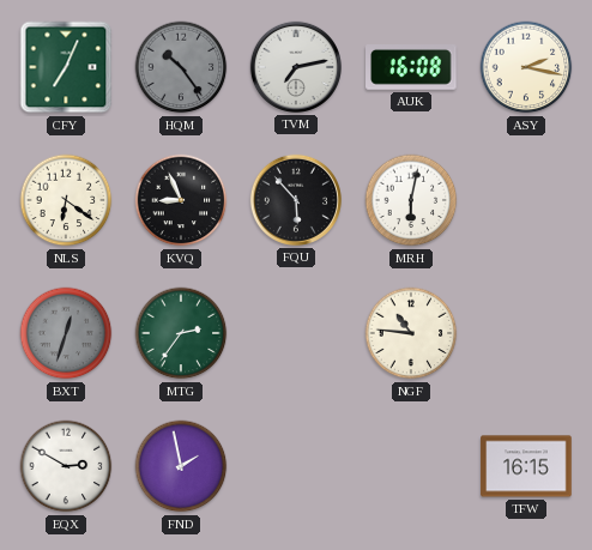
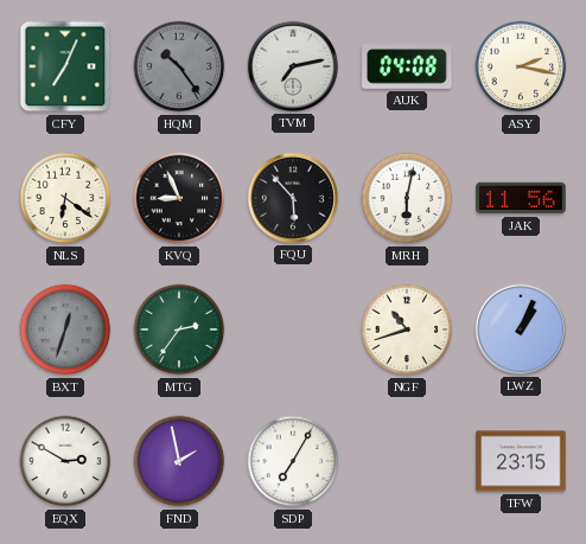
AUK: 16:08 -> 04:08 (407, 68)
JAK: none -> 11:56 (521, 198)
NGF: 10:46 -> 10:42 (407, 329)
LWZ: none -> 1:04 (521, 329)
SDP: none -> 7:05 (293, 461)
TFW: 16:15 -> 23:15 (521, 461)
